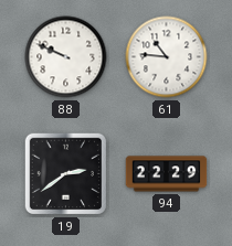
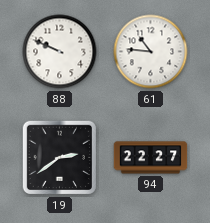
94: 22:29 -> 22:27 (151, 158)
